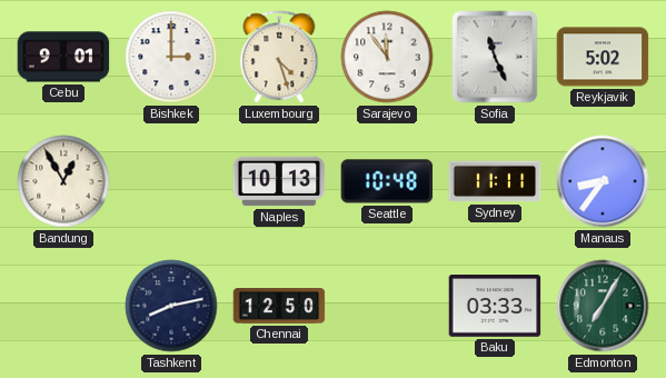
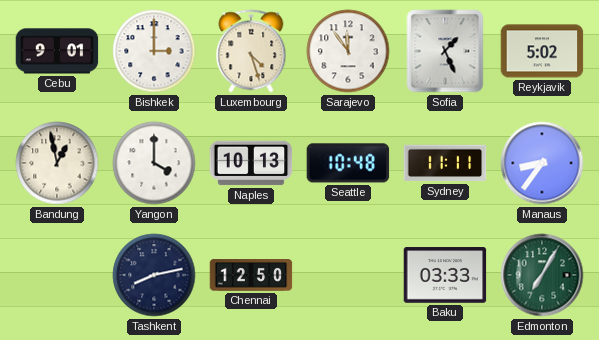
Sofia: 11:26 -> 1:26 (445, 51)
Bandung: 12:55 -> 12:58 (57, 163)
Yangon: none -> 4:00 (154, 163)
